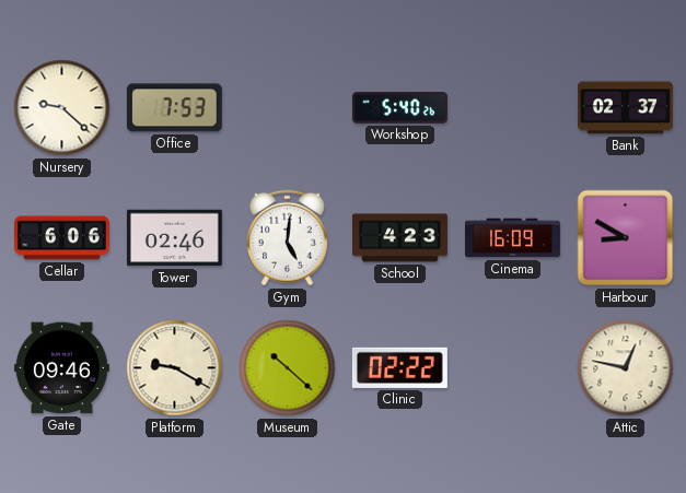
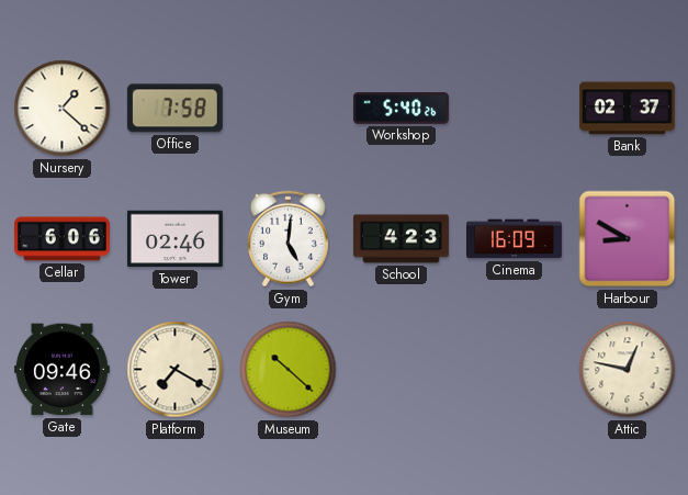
Nursery: 9:22 -> 1:22 (63, 109)
Office: 7:53 -> 7:58 (174, 109)
Platform: 9:20 -> 7:20 (176, 370)
Clinic: 02:22 -> none (399, 367)
